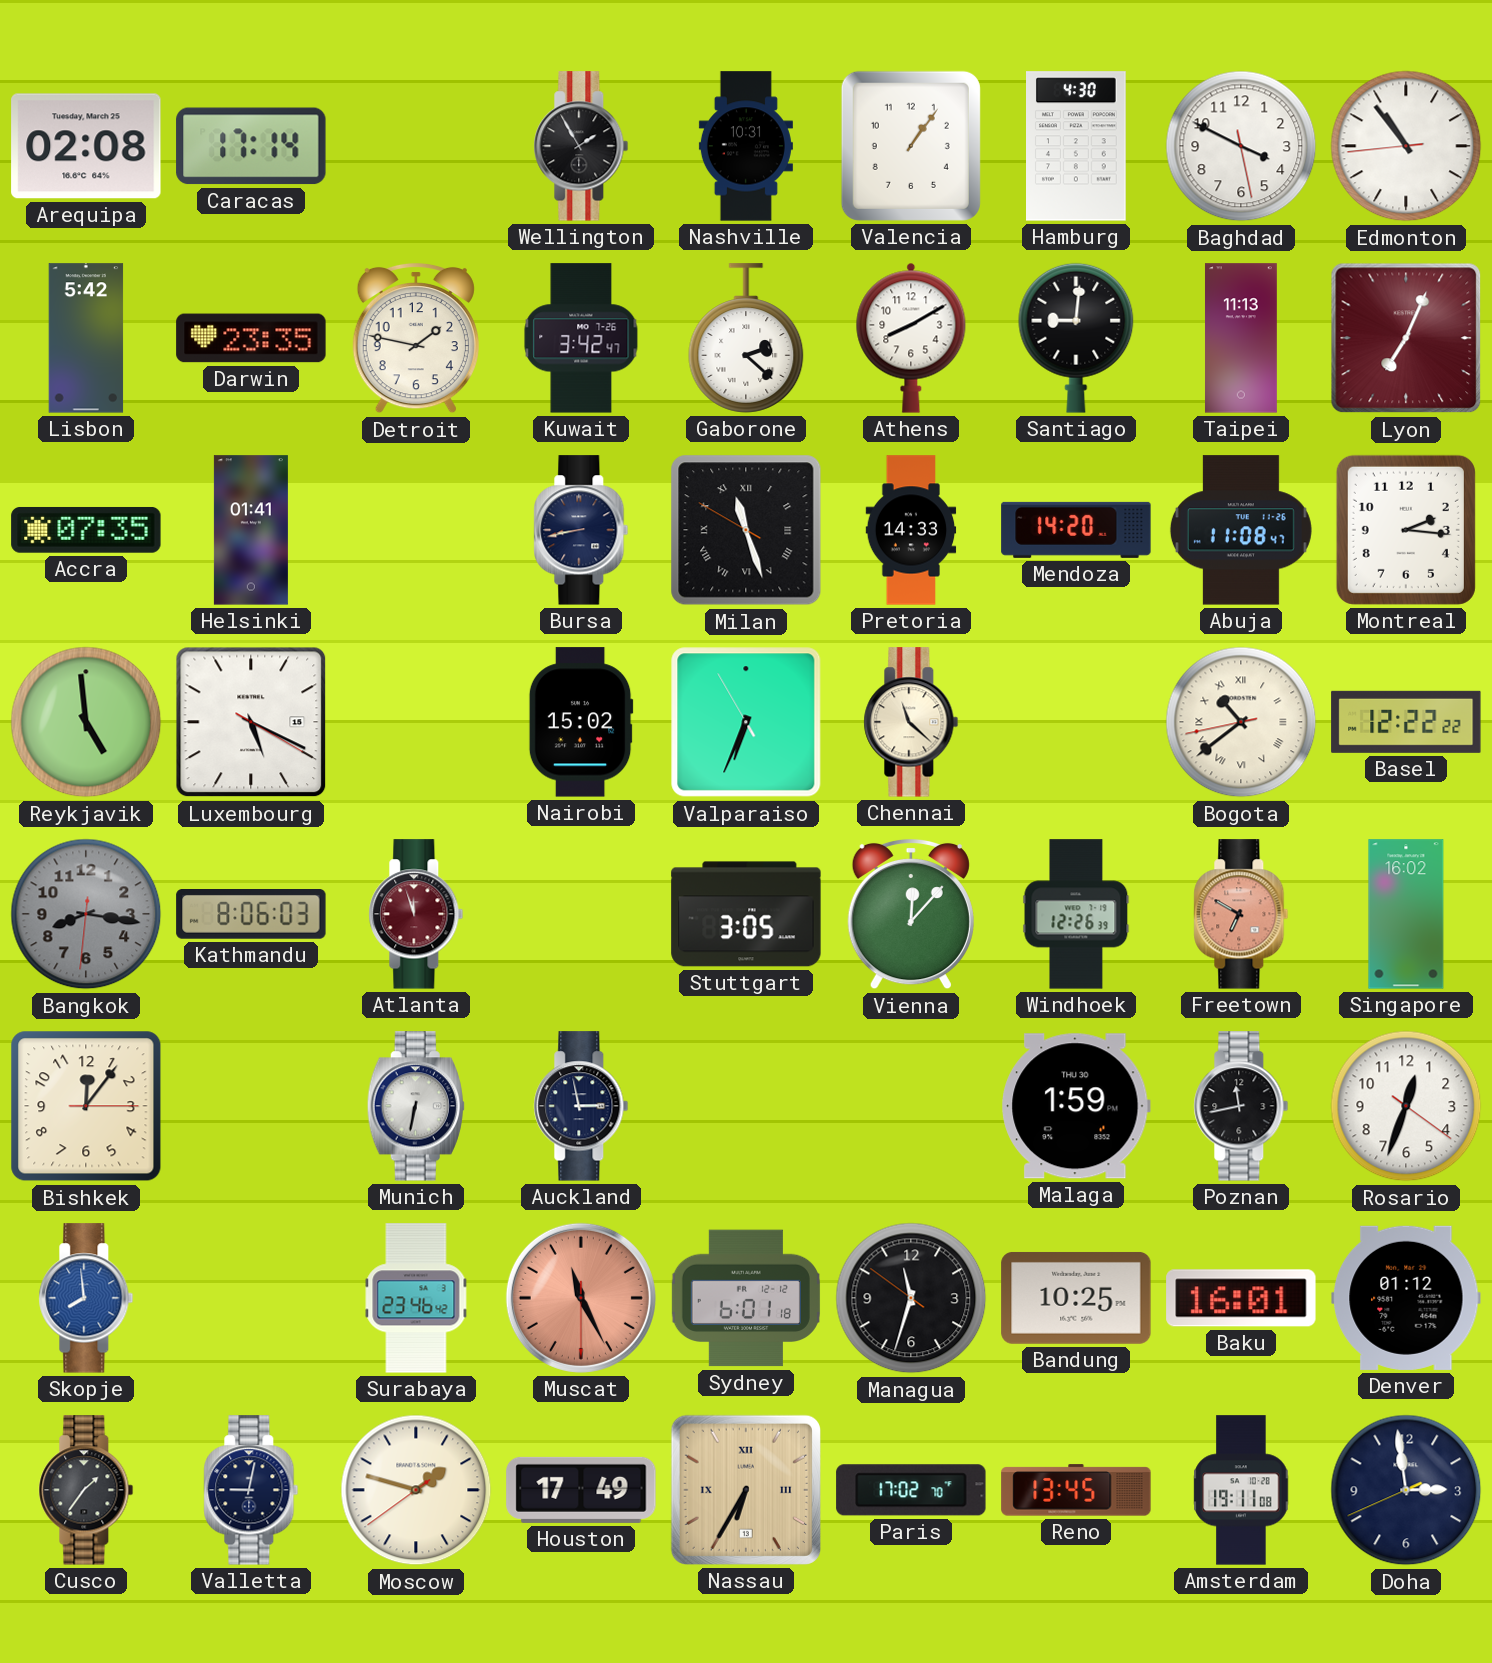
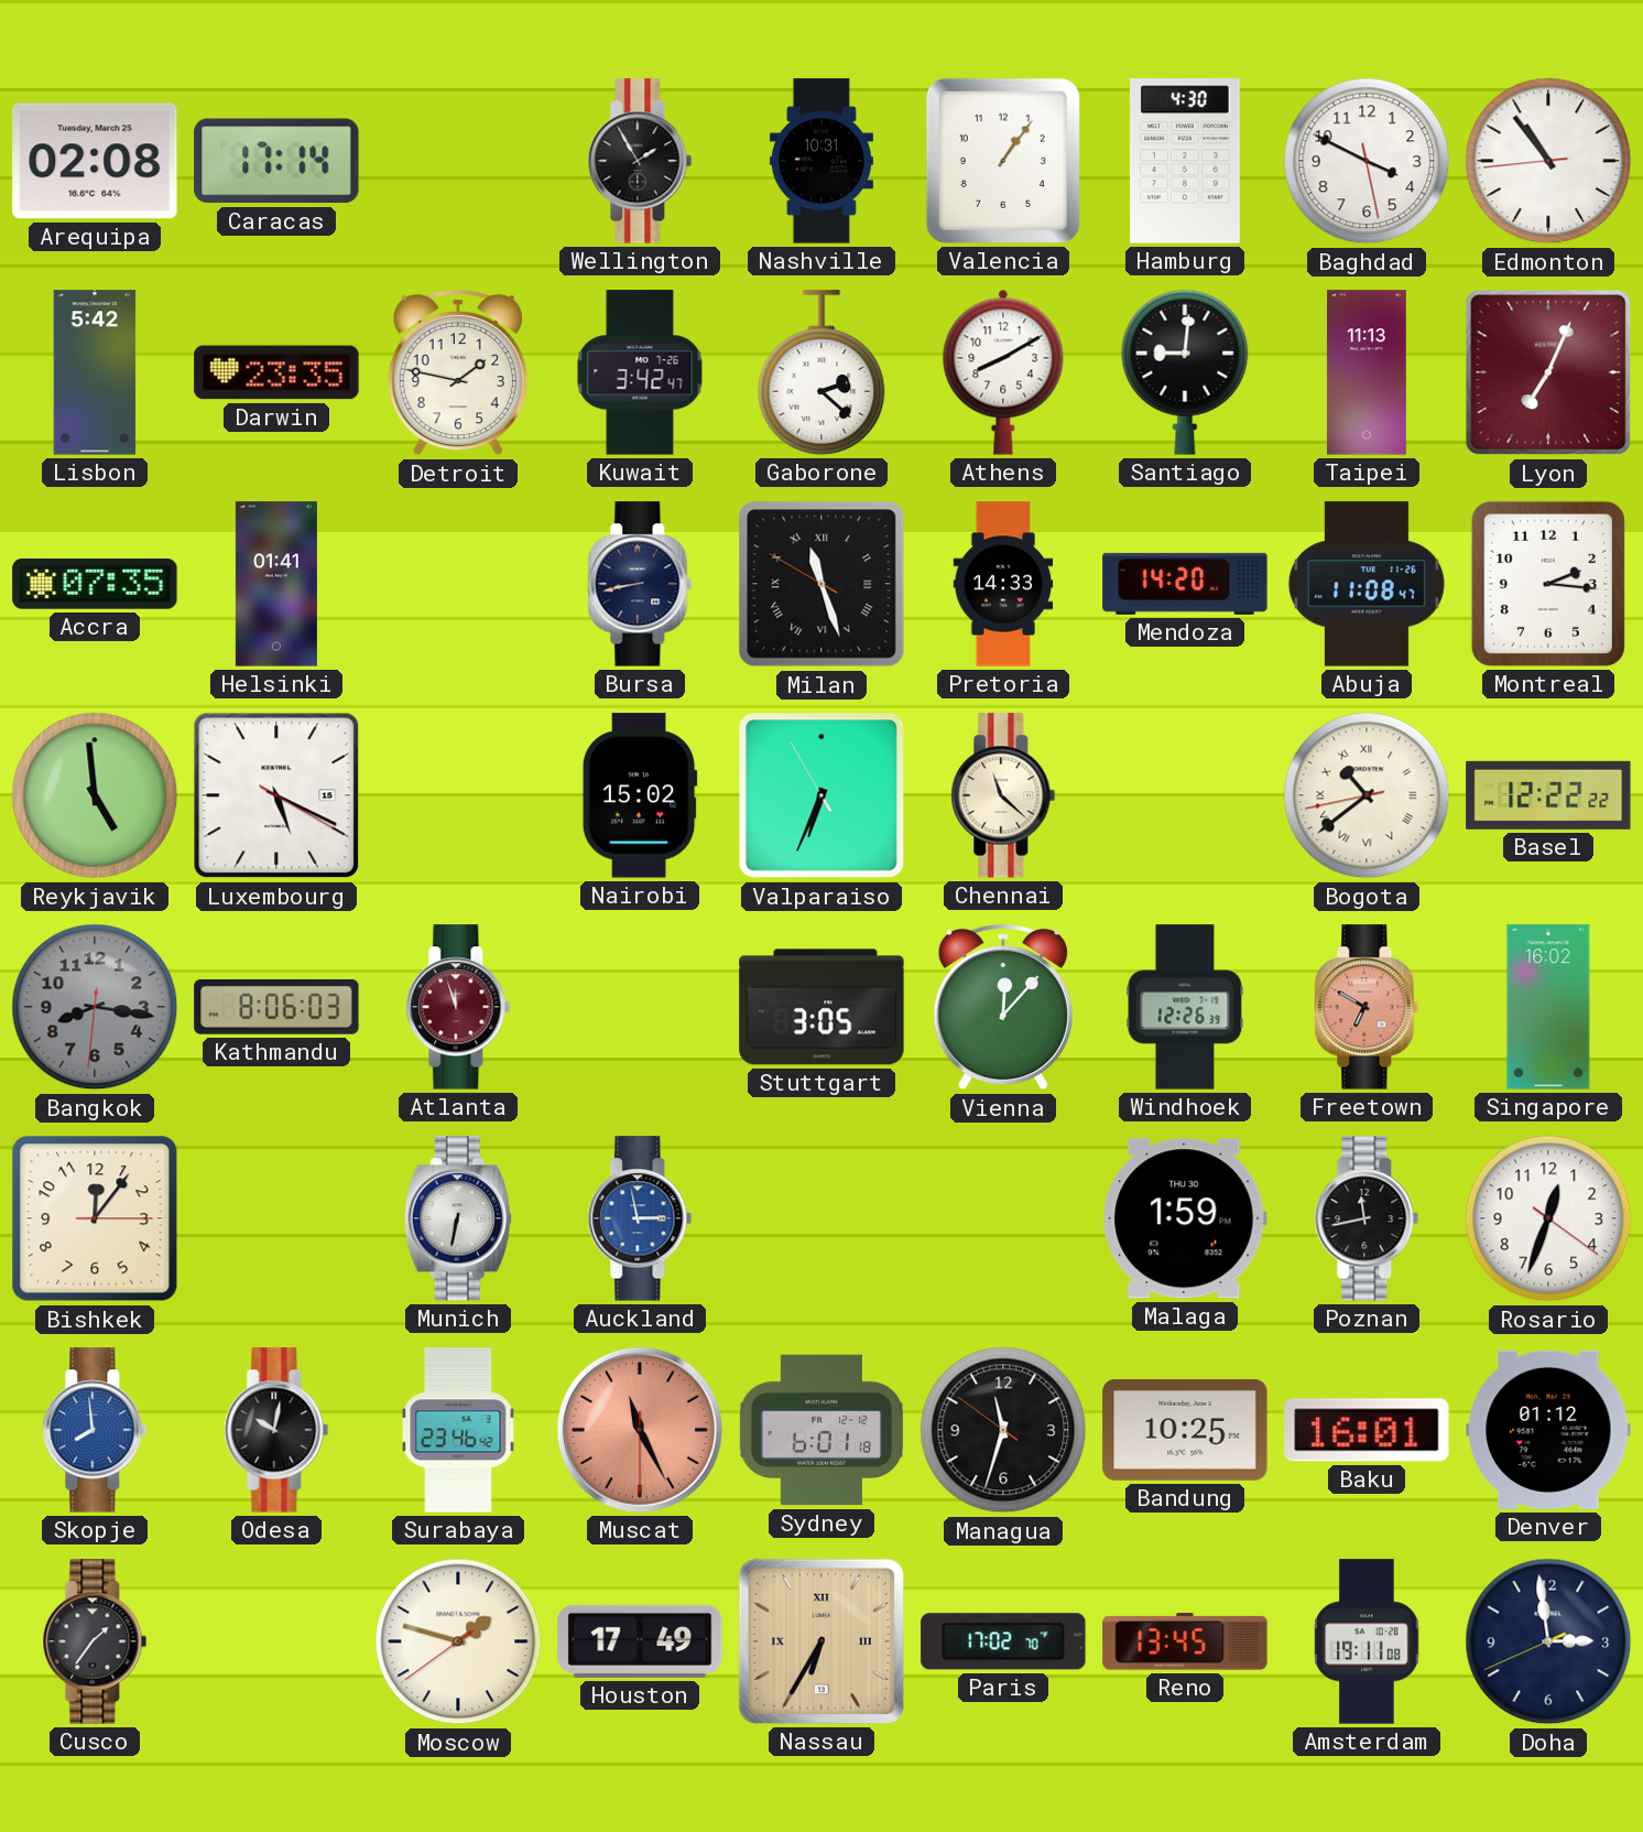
Auckland dial: navy -> blue (640, 1218)
Odesa: none -> 10:02 (276, 1430)
Valletta: 9:02 -> none (251, 1490)
